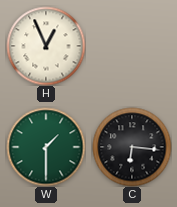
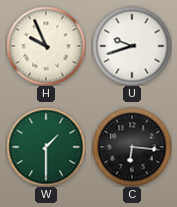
H: 12:56 -> 9:56 (46, 46)
U: none -> 9:42 (132, 46)
